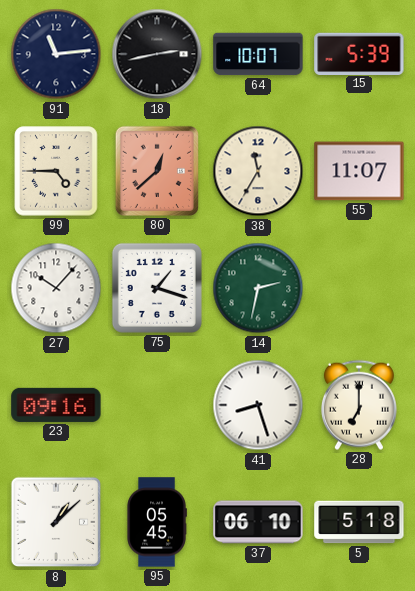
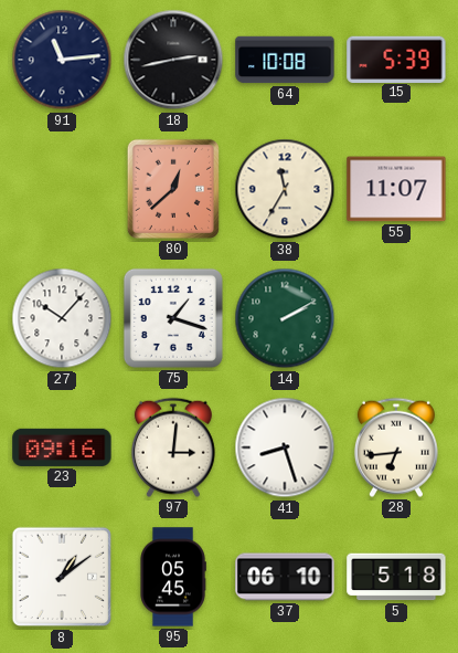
64: 10:07 -> 10:08 (285, 60)
99: 4:45 -> none (56, 171)
14: 2:32 -> 2:10 (285, 318)
97: none -> 3:01 (173, 447)
28: 7:00 -> 6:44 (396, 447)
8: 1:08 -> 1:09 (62, 577)
